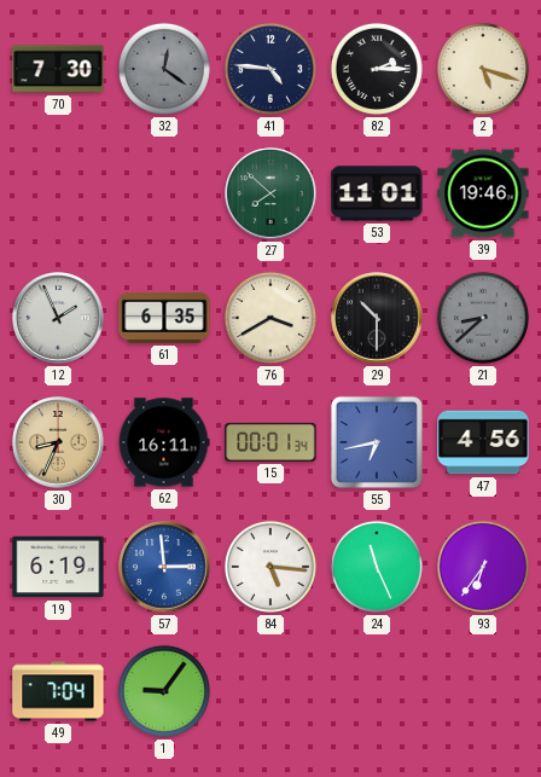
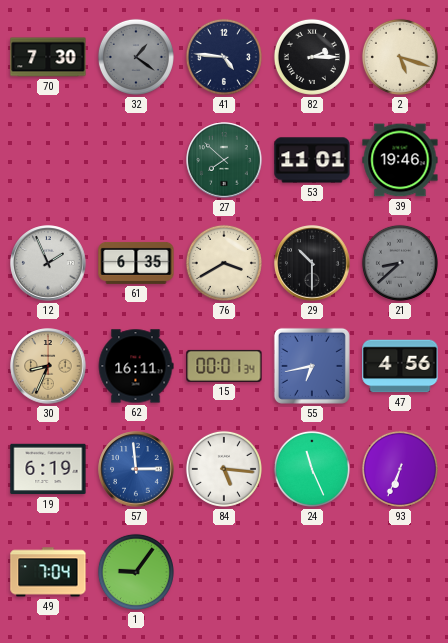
32: 12:21 -> 1:21 (136, 57)
93: 6:36 -> 6:34 (400, 469)
